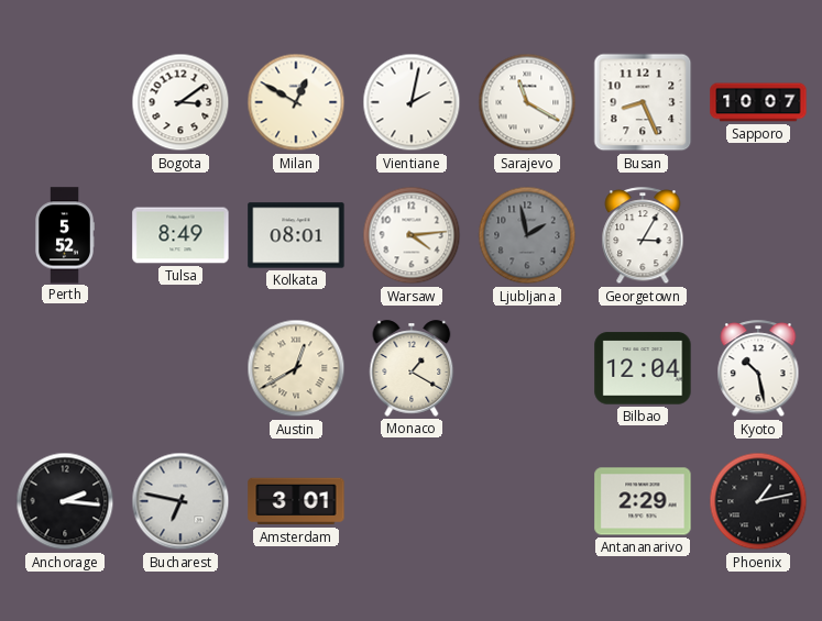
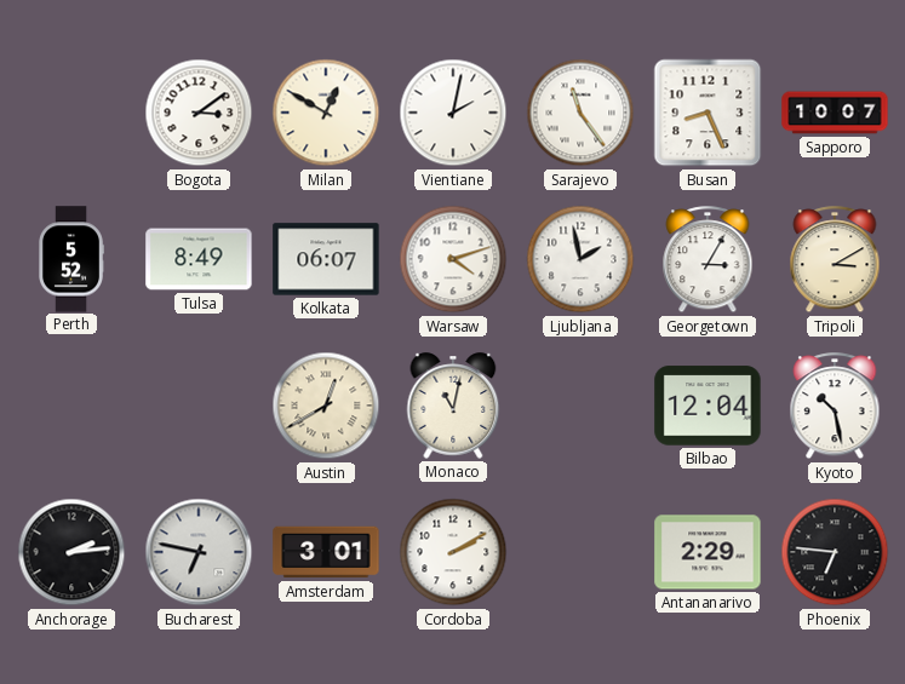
Sarajevo: 11:20 -> 11:24 (580, 113)
Kolkata: 08:01 -> 06:07 (326, 259)
Warsaw: 4:14 -> 4:12 (453, 259)
Ljubljana dial: grey -> white (580, 259)
Tripoli: none -> 3:10 (835, 260)
Monaco: 1:20 -> 11:02 (453, 406)
Anchorage: 2:16 -> 2:14 (71, 552)
Cordoba: none -> 2:10 (453, 552)
Phoenix: 1:13 -> 6:46 (835, 552)
